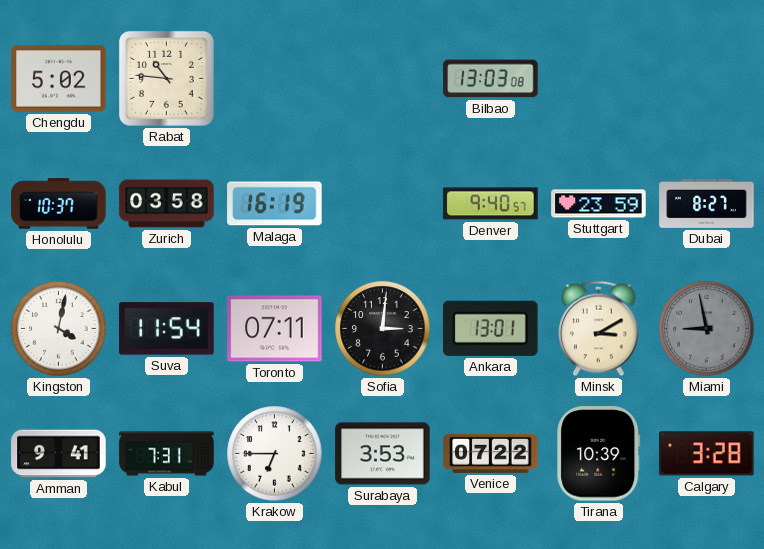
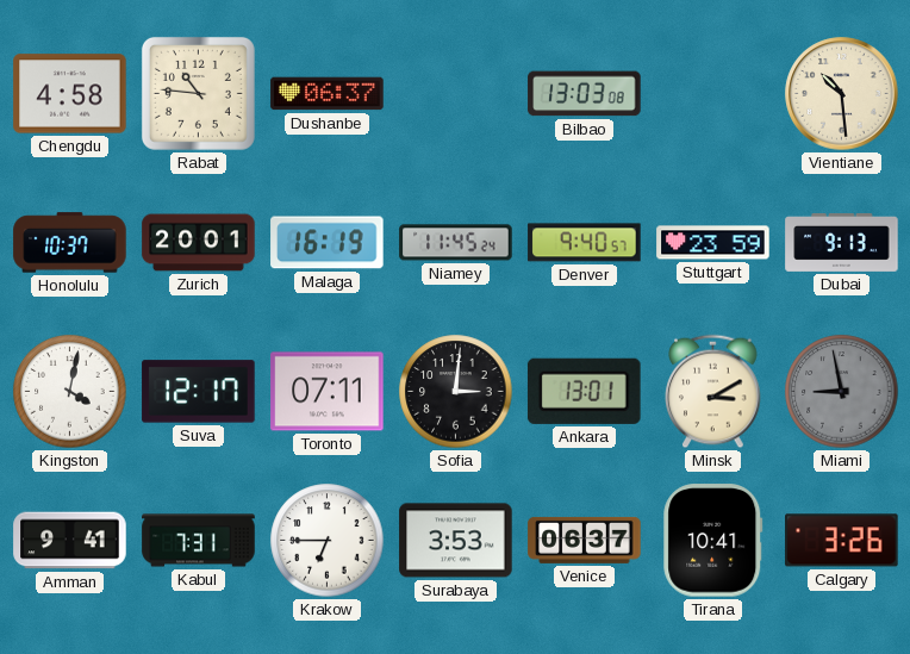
Chengdu: 5:02 -> 4:58 (70, 94)
Dushanbe: none -> 06:37 (328, 94)
Vientiane: none -> 10:29 (842, 94)
Zurich: 03:58 -> 20:01 (199, 243)
Niamey: none -> 11:45 (456, 243)
Dubai: 8:27 -> 9:13 (842, 243)
Suva: 11:54 -> 12:17 (199, 392)
Venice: 07:22 -> 06:37 (585, 540)
Tirana: 10:39 -> 10:41 (713, 541)
Calgary: 3:28 -> 3:26 (842, 541)
